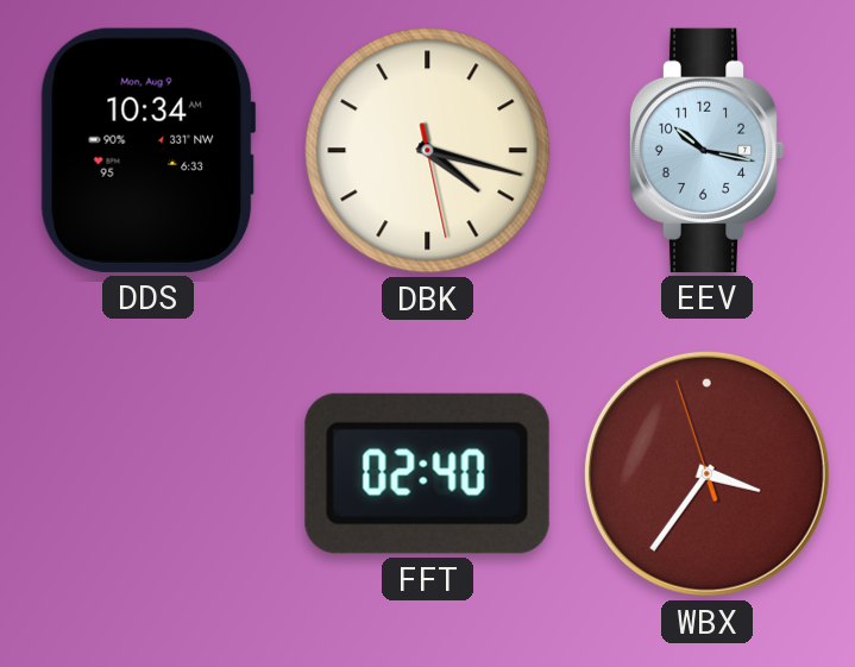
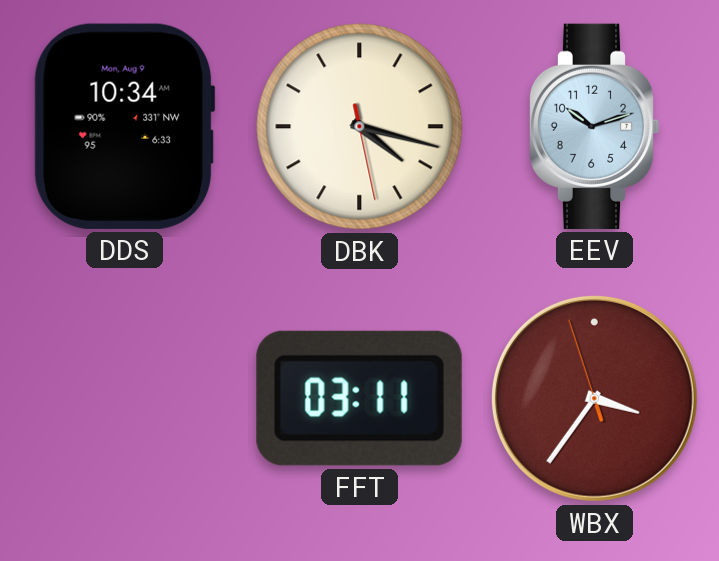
EEV: 10:17 -> 10:12 (594, 126)
FFT: 02:40 -> 03:11 (359, 398)
